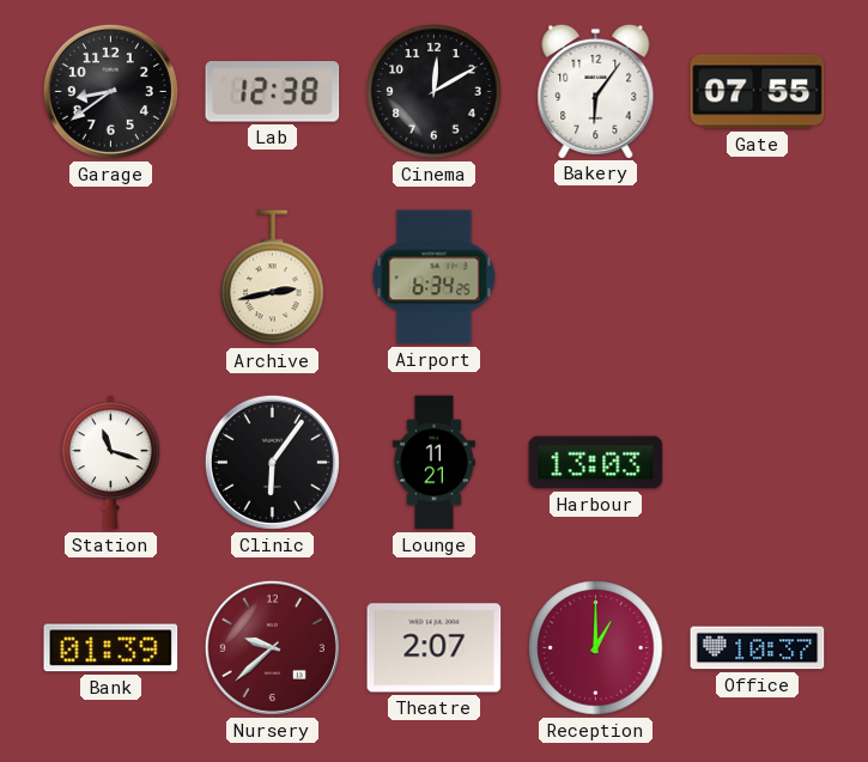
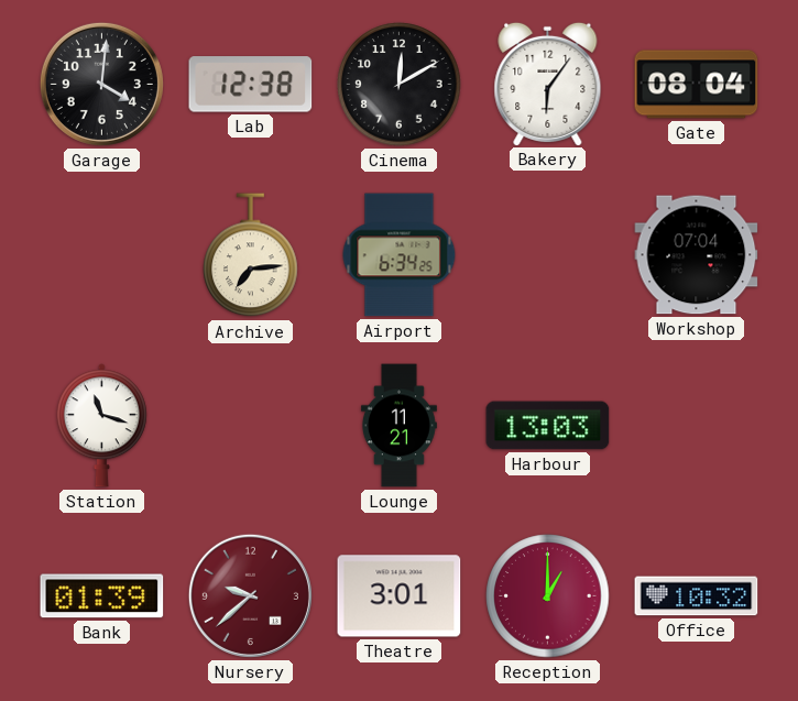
Garage: 8:39 -> 4:01 (101, 84)
Gate: 07:55 -> 08:04 (697, 85)
Archive: 2:43 -> 7:14 (251, 255)
Workshop: none -> 07:04 (697, 255)
Clinic: 6:06 -> none (272, 462)
Theatre: 2:07 -> 3:01 (400, 596)
Office: 10:37 -> 10:32 (697, 596)
